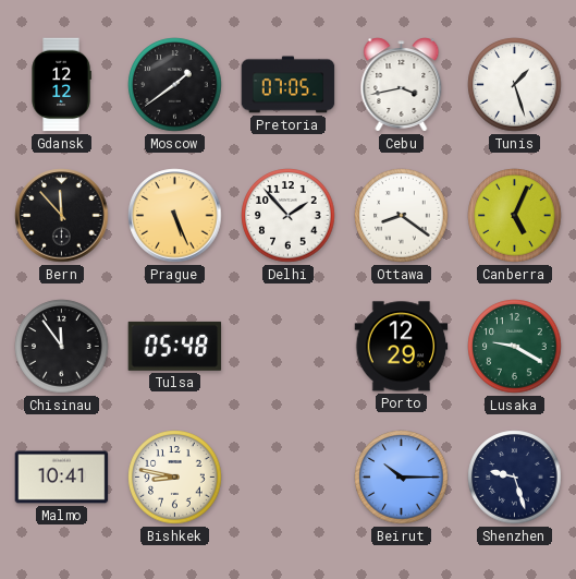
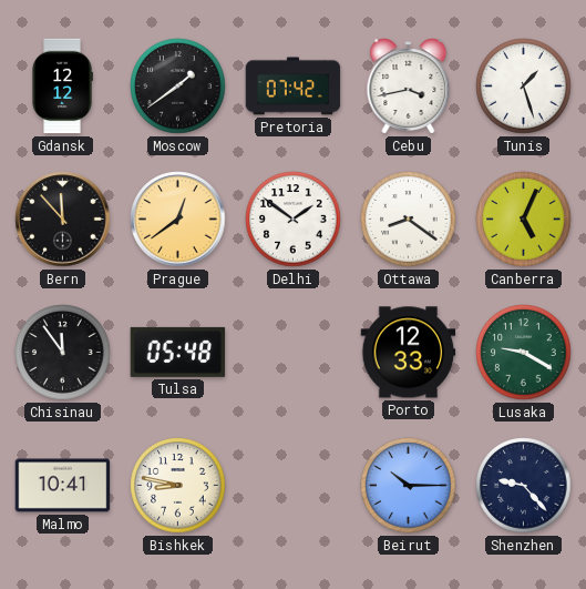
Pretoria: 07:05 -> 07:42 (294, 87)
Prague: 5:26 -> 12:39 (178, 220)
Delhi: 1:53 -> 1:51 (294, 220)
Porto: 12:29 -> 12:33 (409, 353)
Shenzhen: 9:27 -> 9:23 (524, 486)
